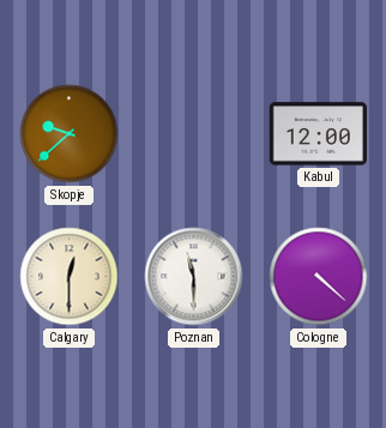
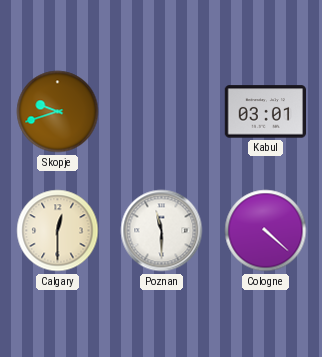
Skopje: 9:38 -> 9:42 (58, 112)
Kabul: 12:00 -> 03:01 (265, 112)
